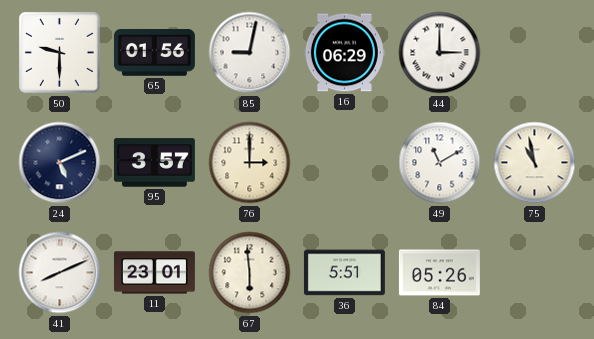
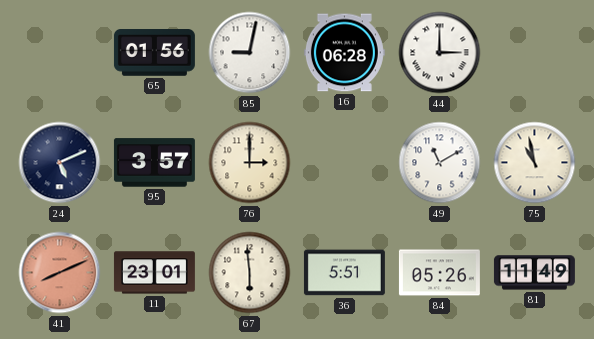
50: 9:30 -> none (59, 52)
16: 06:29 -> 06:28 (344, 53)
41 dial: white -> salmon (60, 273)
81: none -> 11:49 (534, 273)
